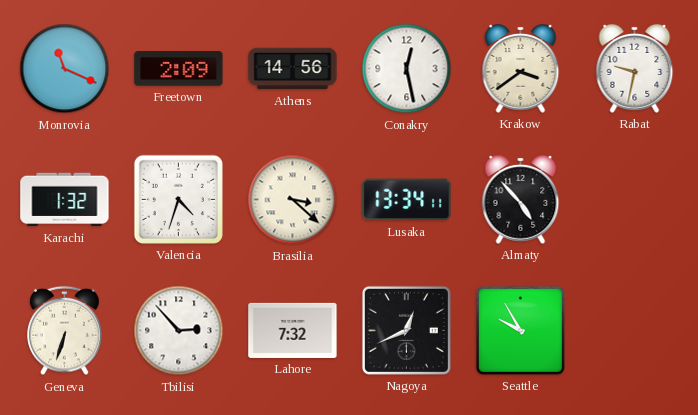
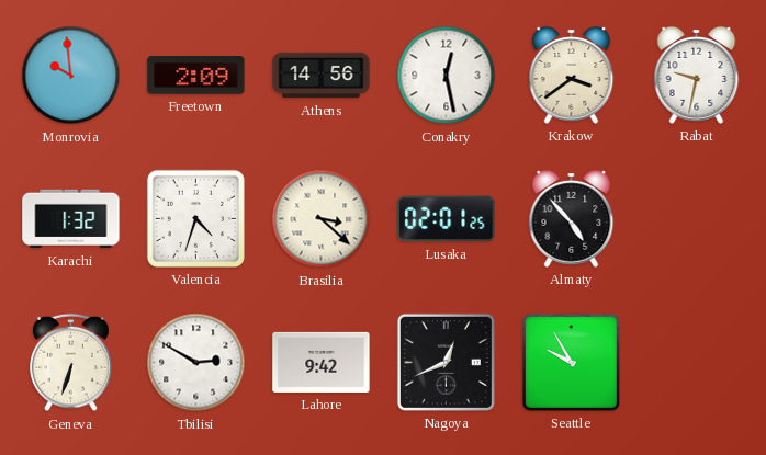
Monrovia: 11:19 -> 9:59 (71, 76)
Lusaka: 13:34 -> 02:01 (447, 219)
Tbilisi: 2:53 -> 2:50 (196, 363)
Lahore: 7:32 -> 9:42 (322, 362)
